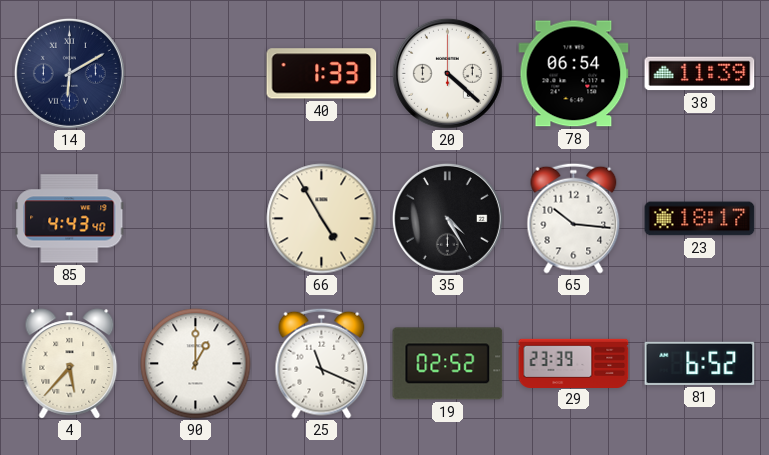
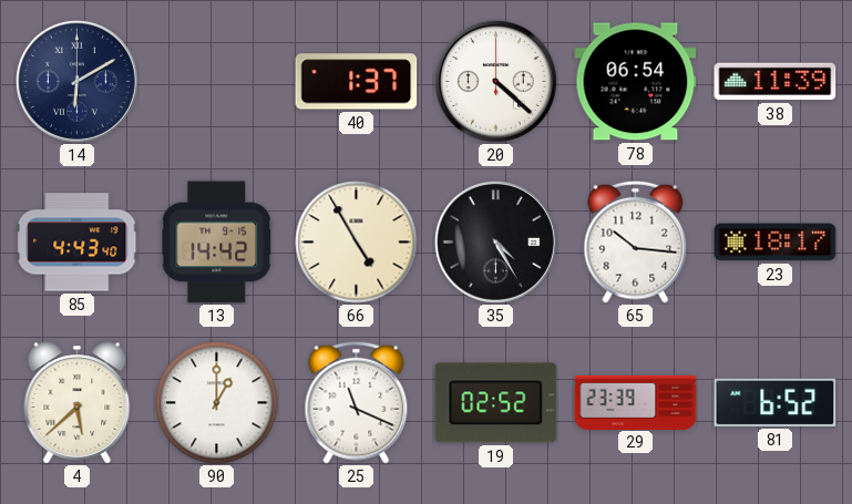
40: 1:33 -> 1:37 (357, 82)
13: none -> 14:42 (217, 243)
4: 5:37 -> 5:38 (78, 403)
